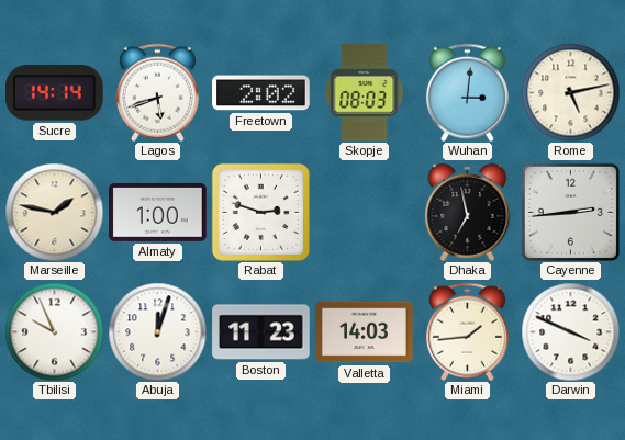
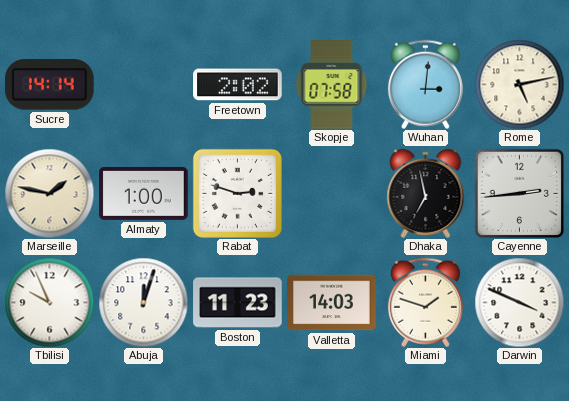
Lagos: 5:42 -> none (157, 92)
Skopje: 08:03 -> 07:58 (332, 85)
Miami: 1:44 -> 1:48 (425, 302)
